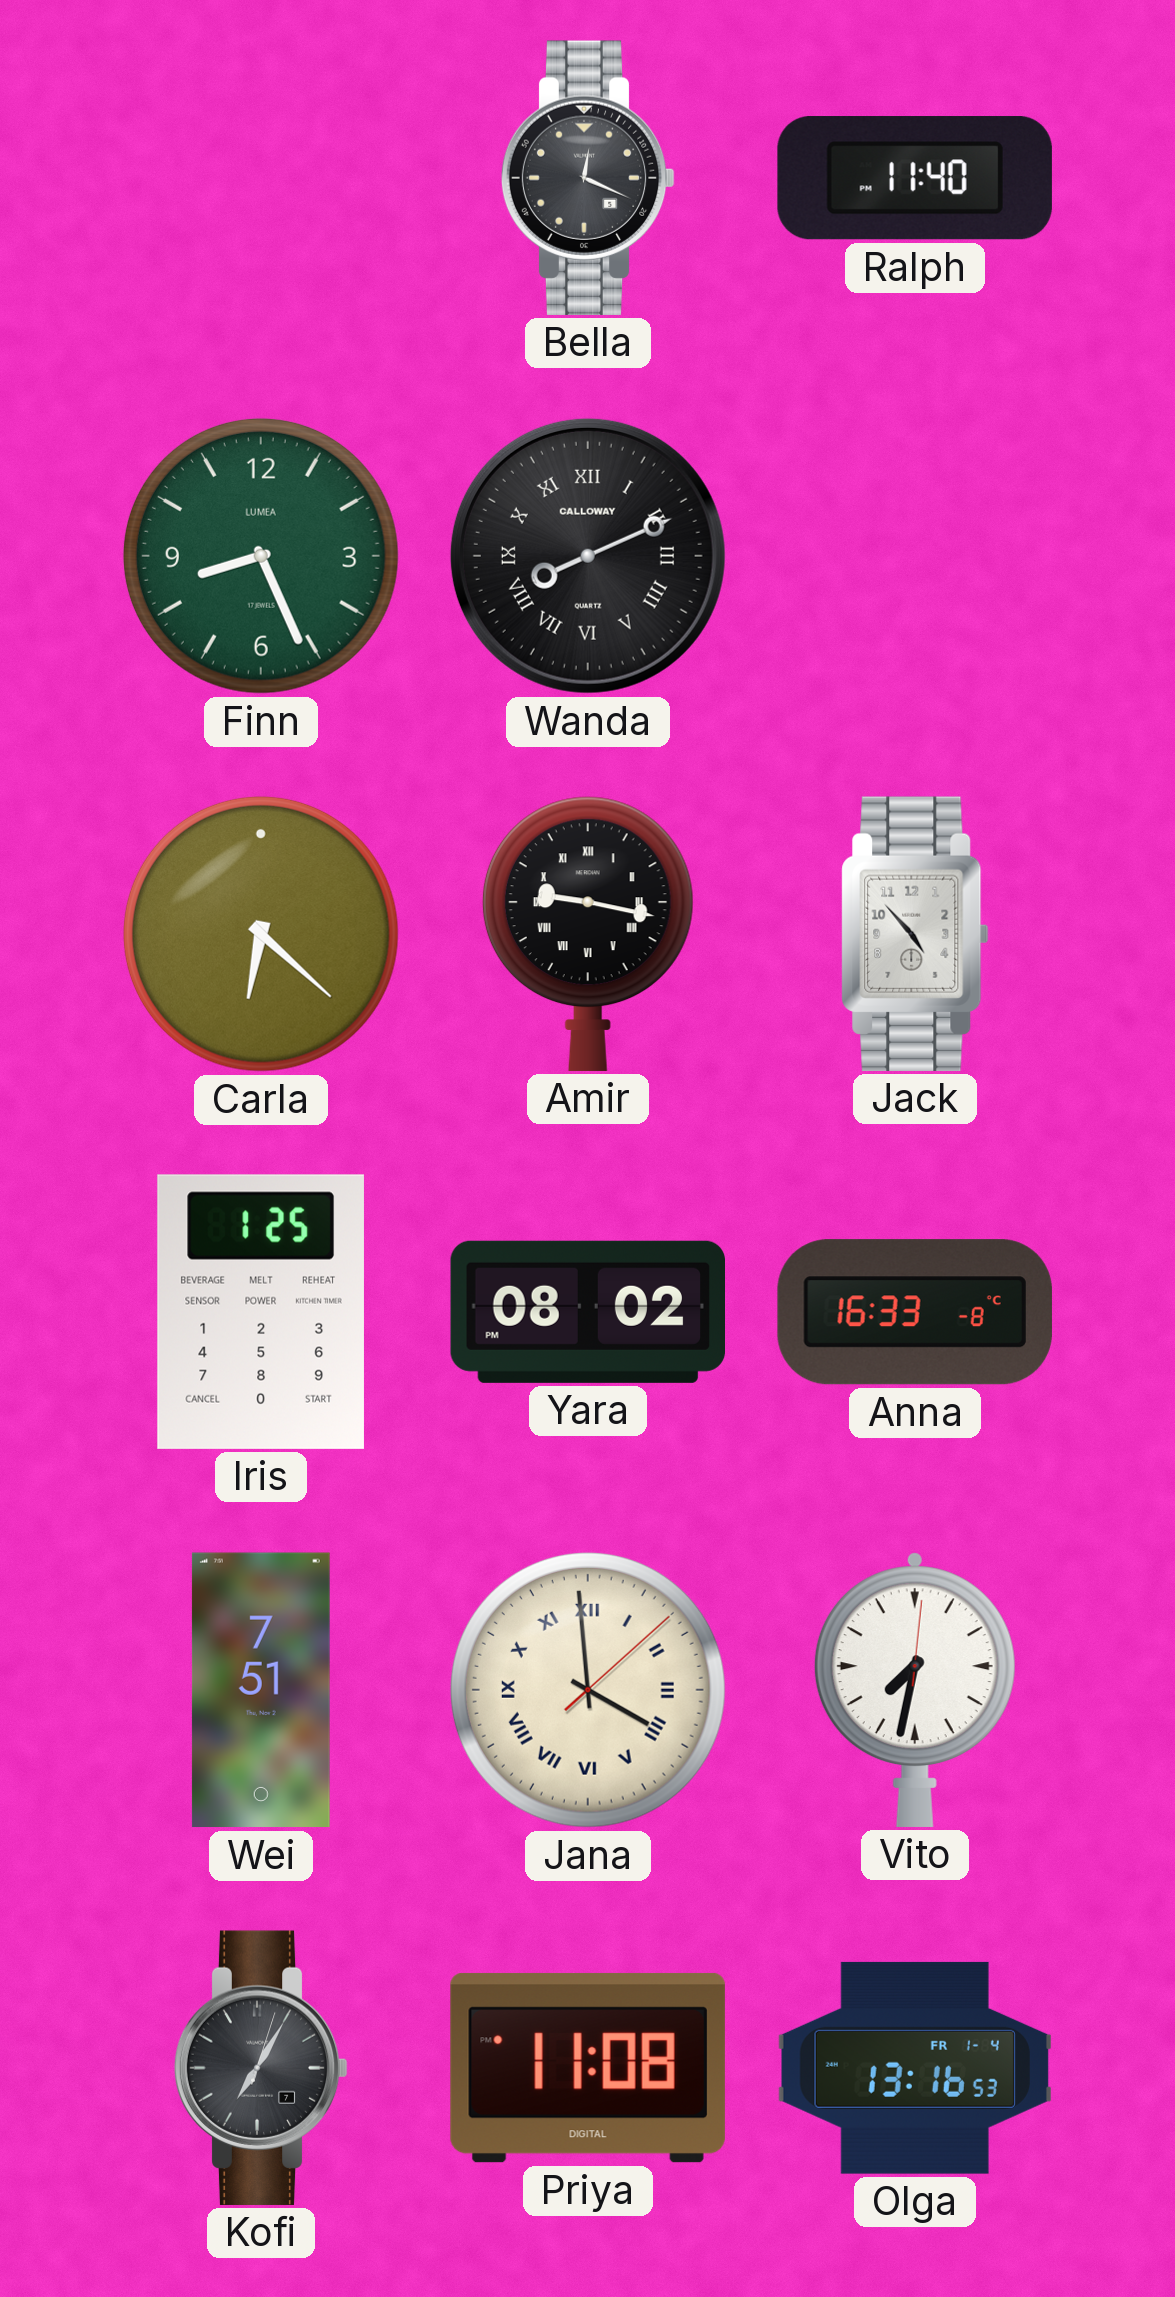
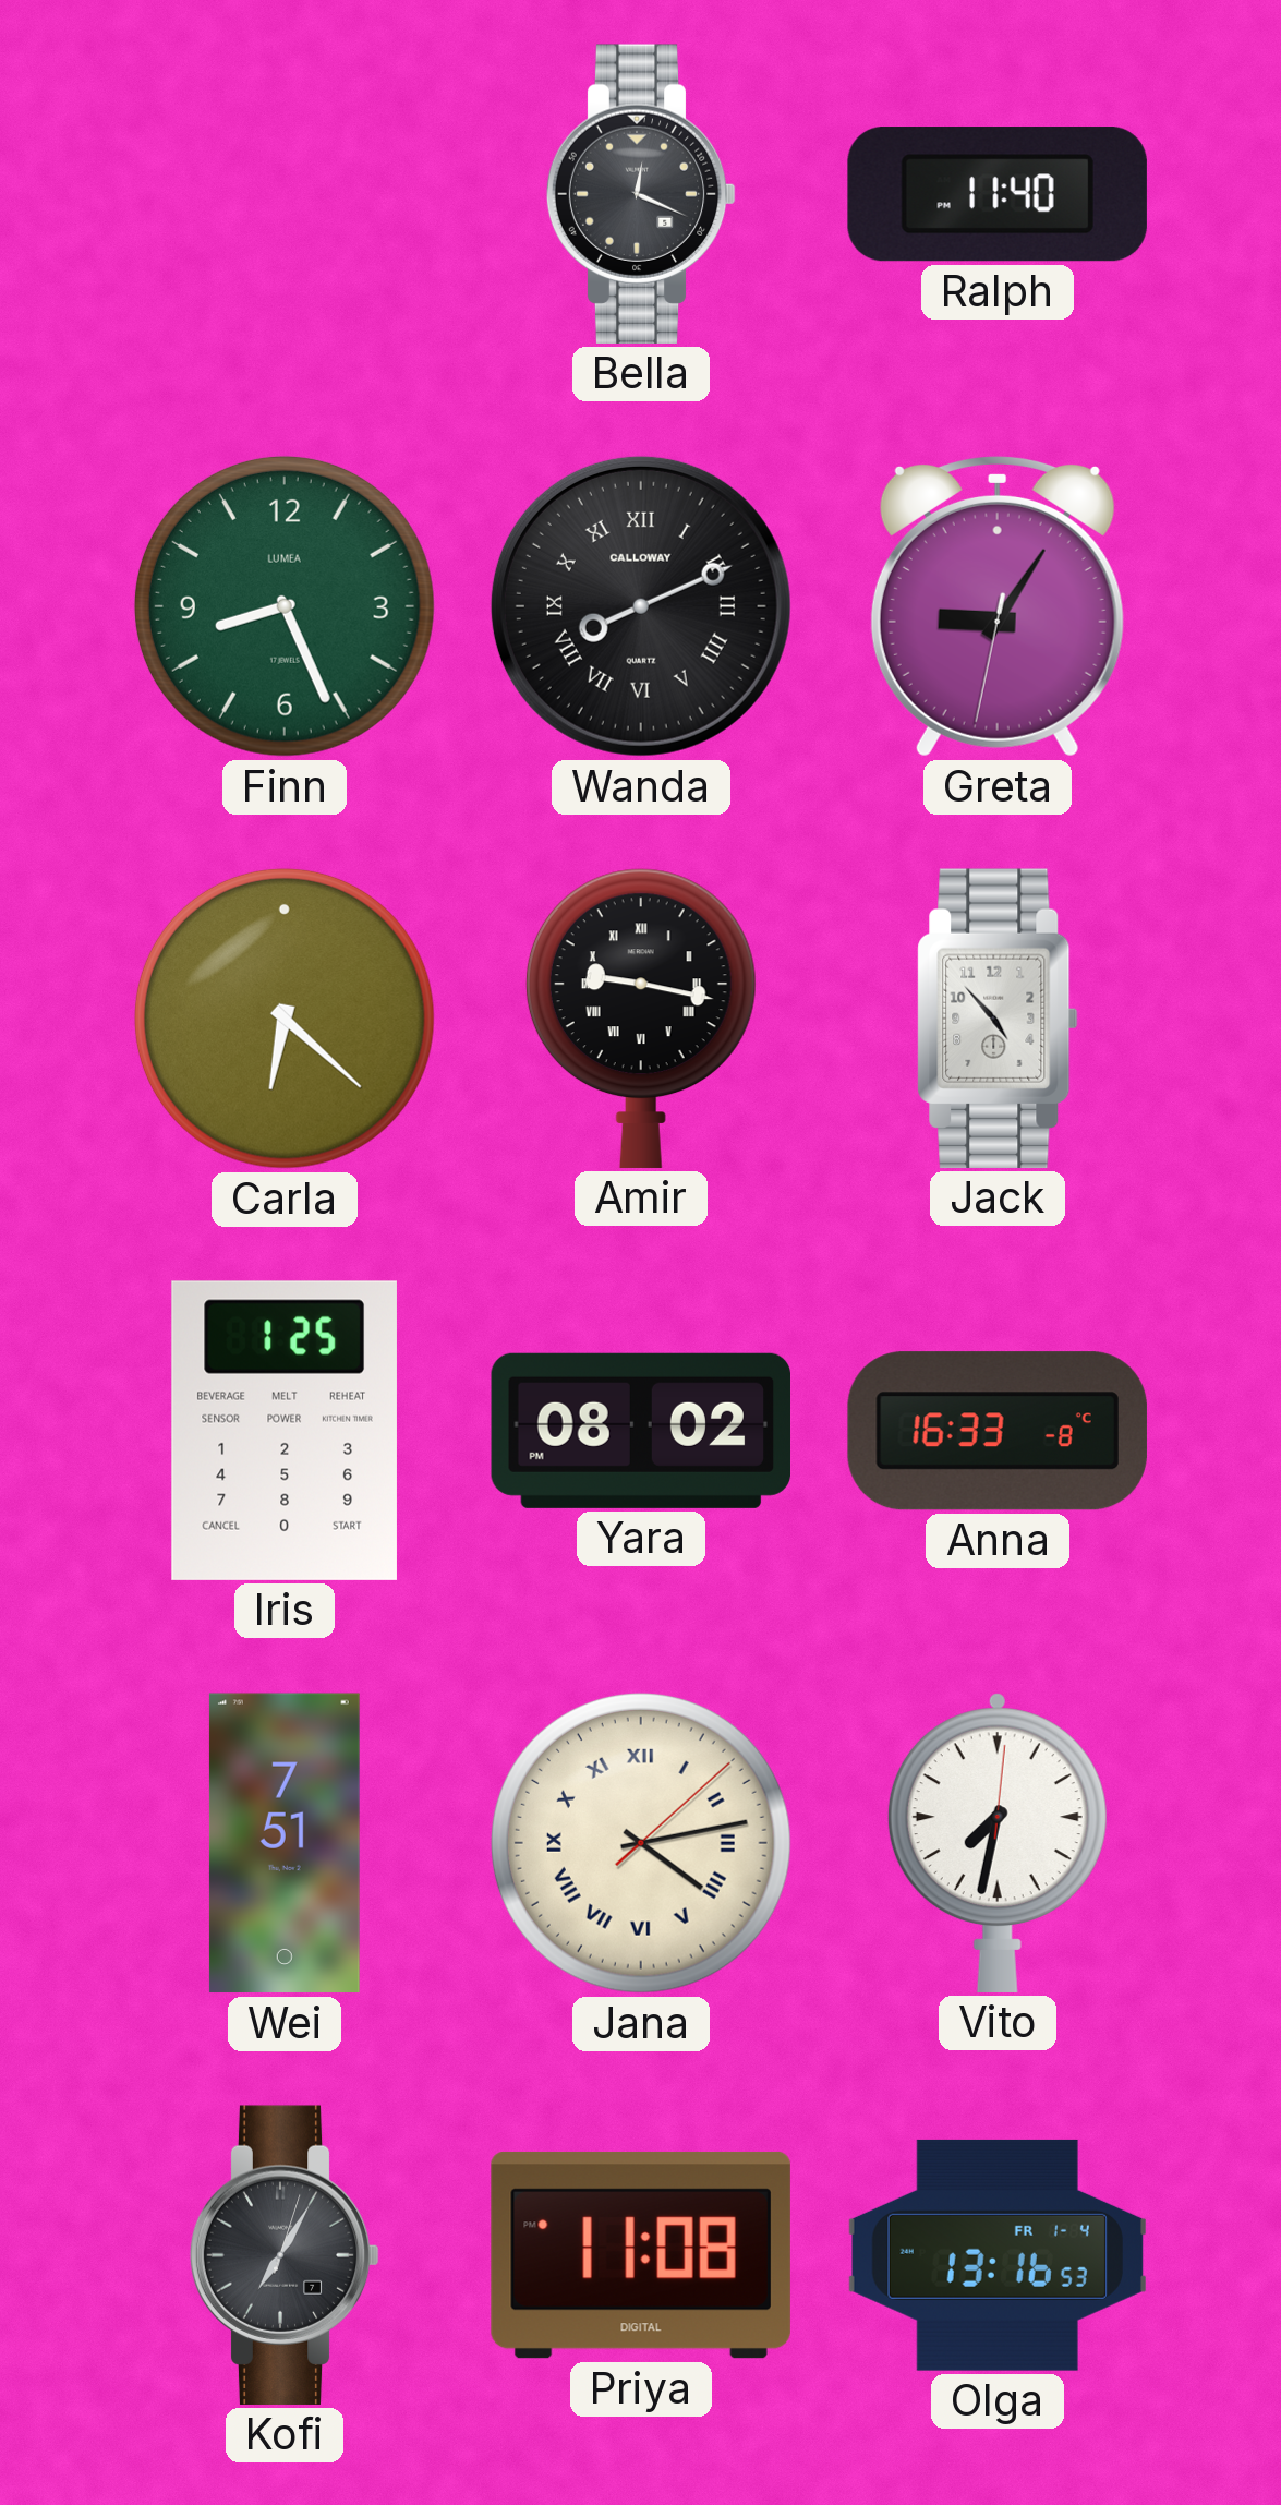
Greta: none -> 9:05 (998, 606)
Jana: 3:59 -> 4:13 (641, 1843)
